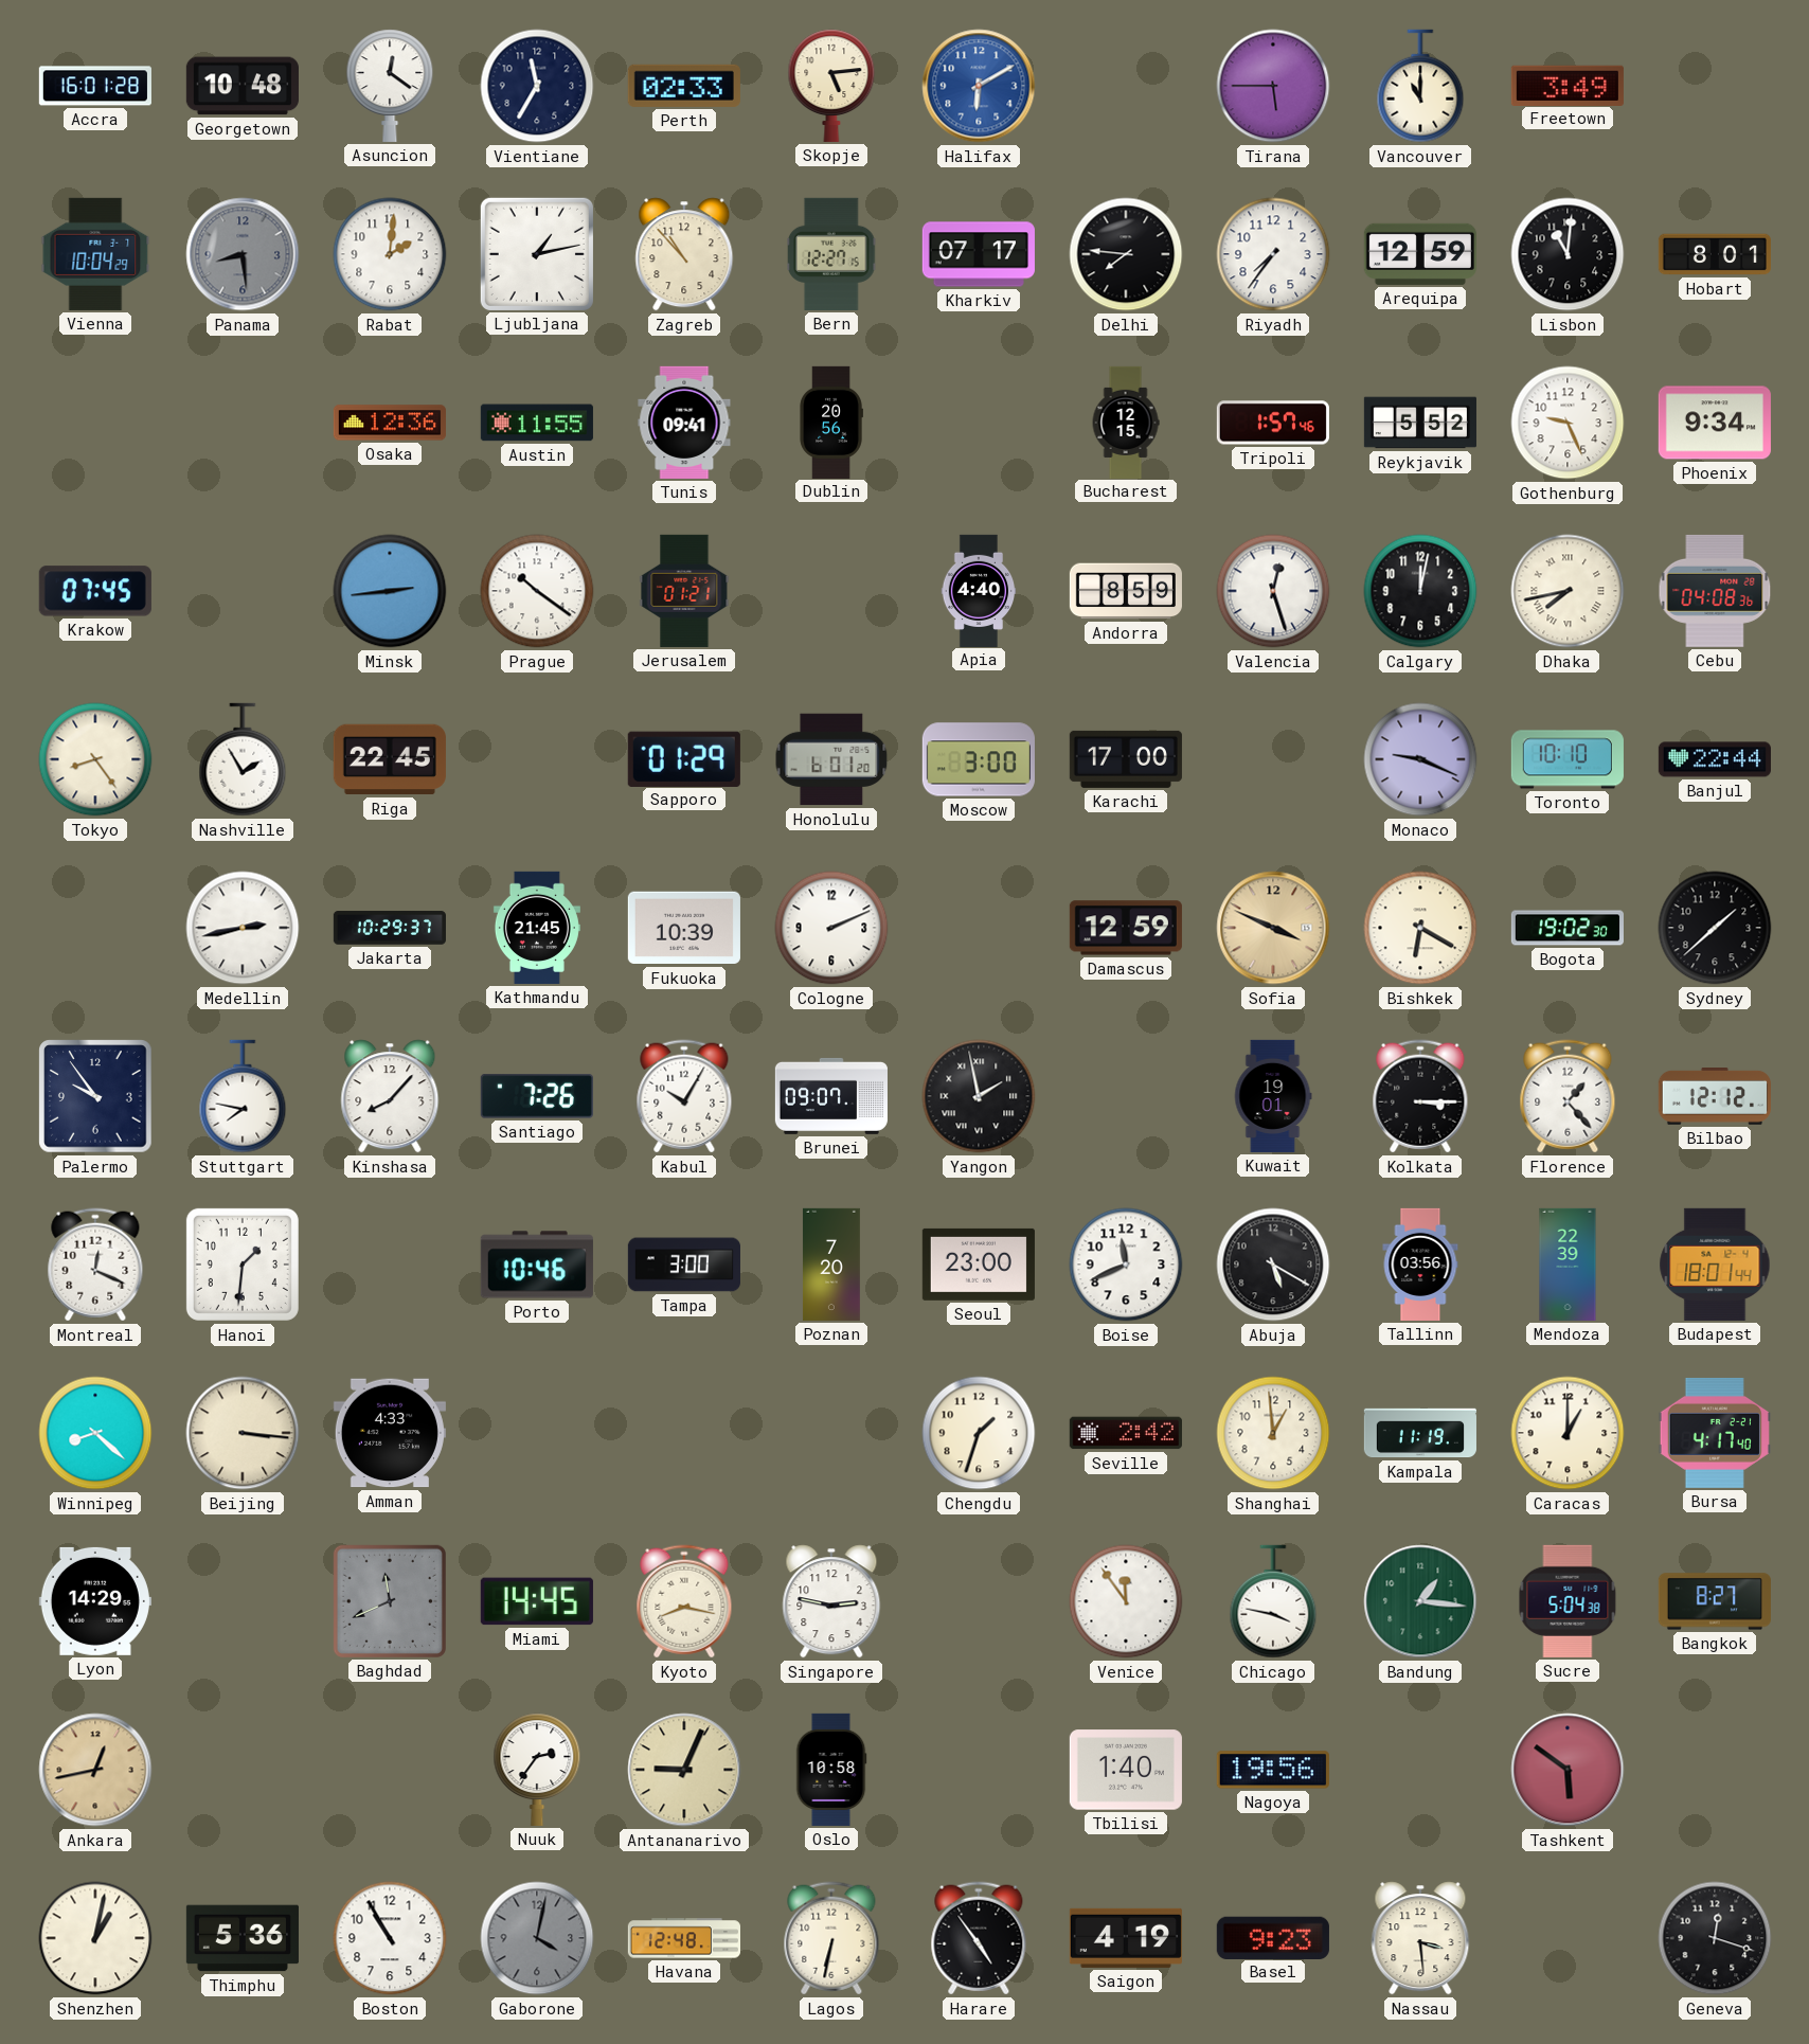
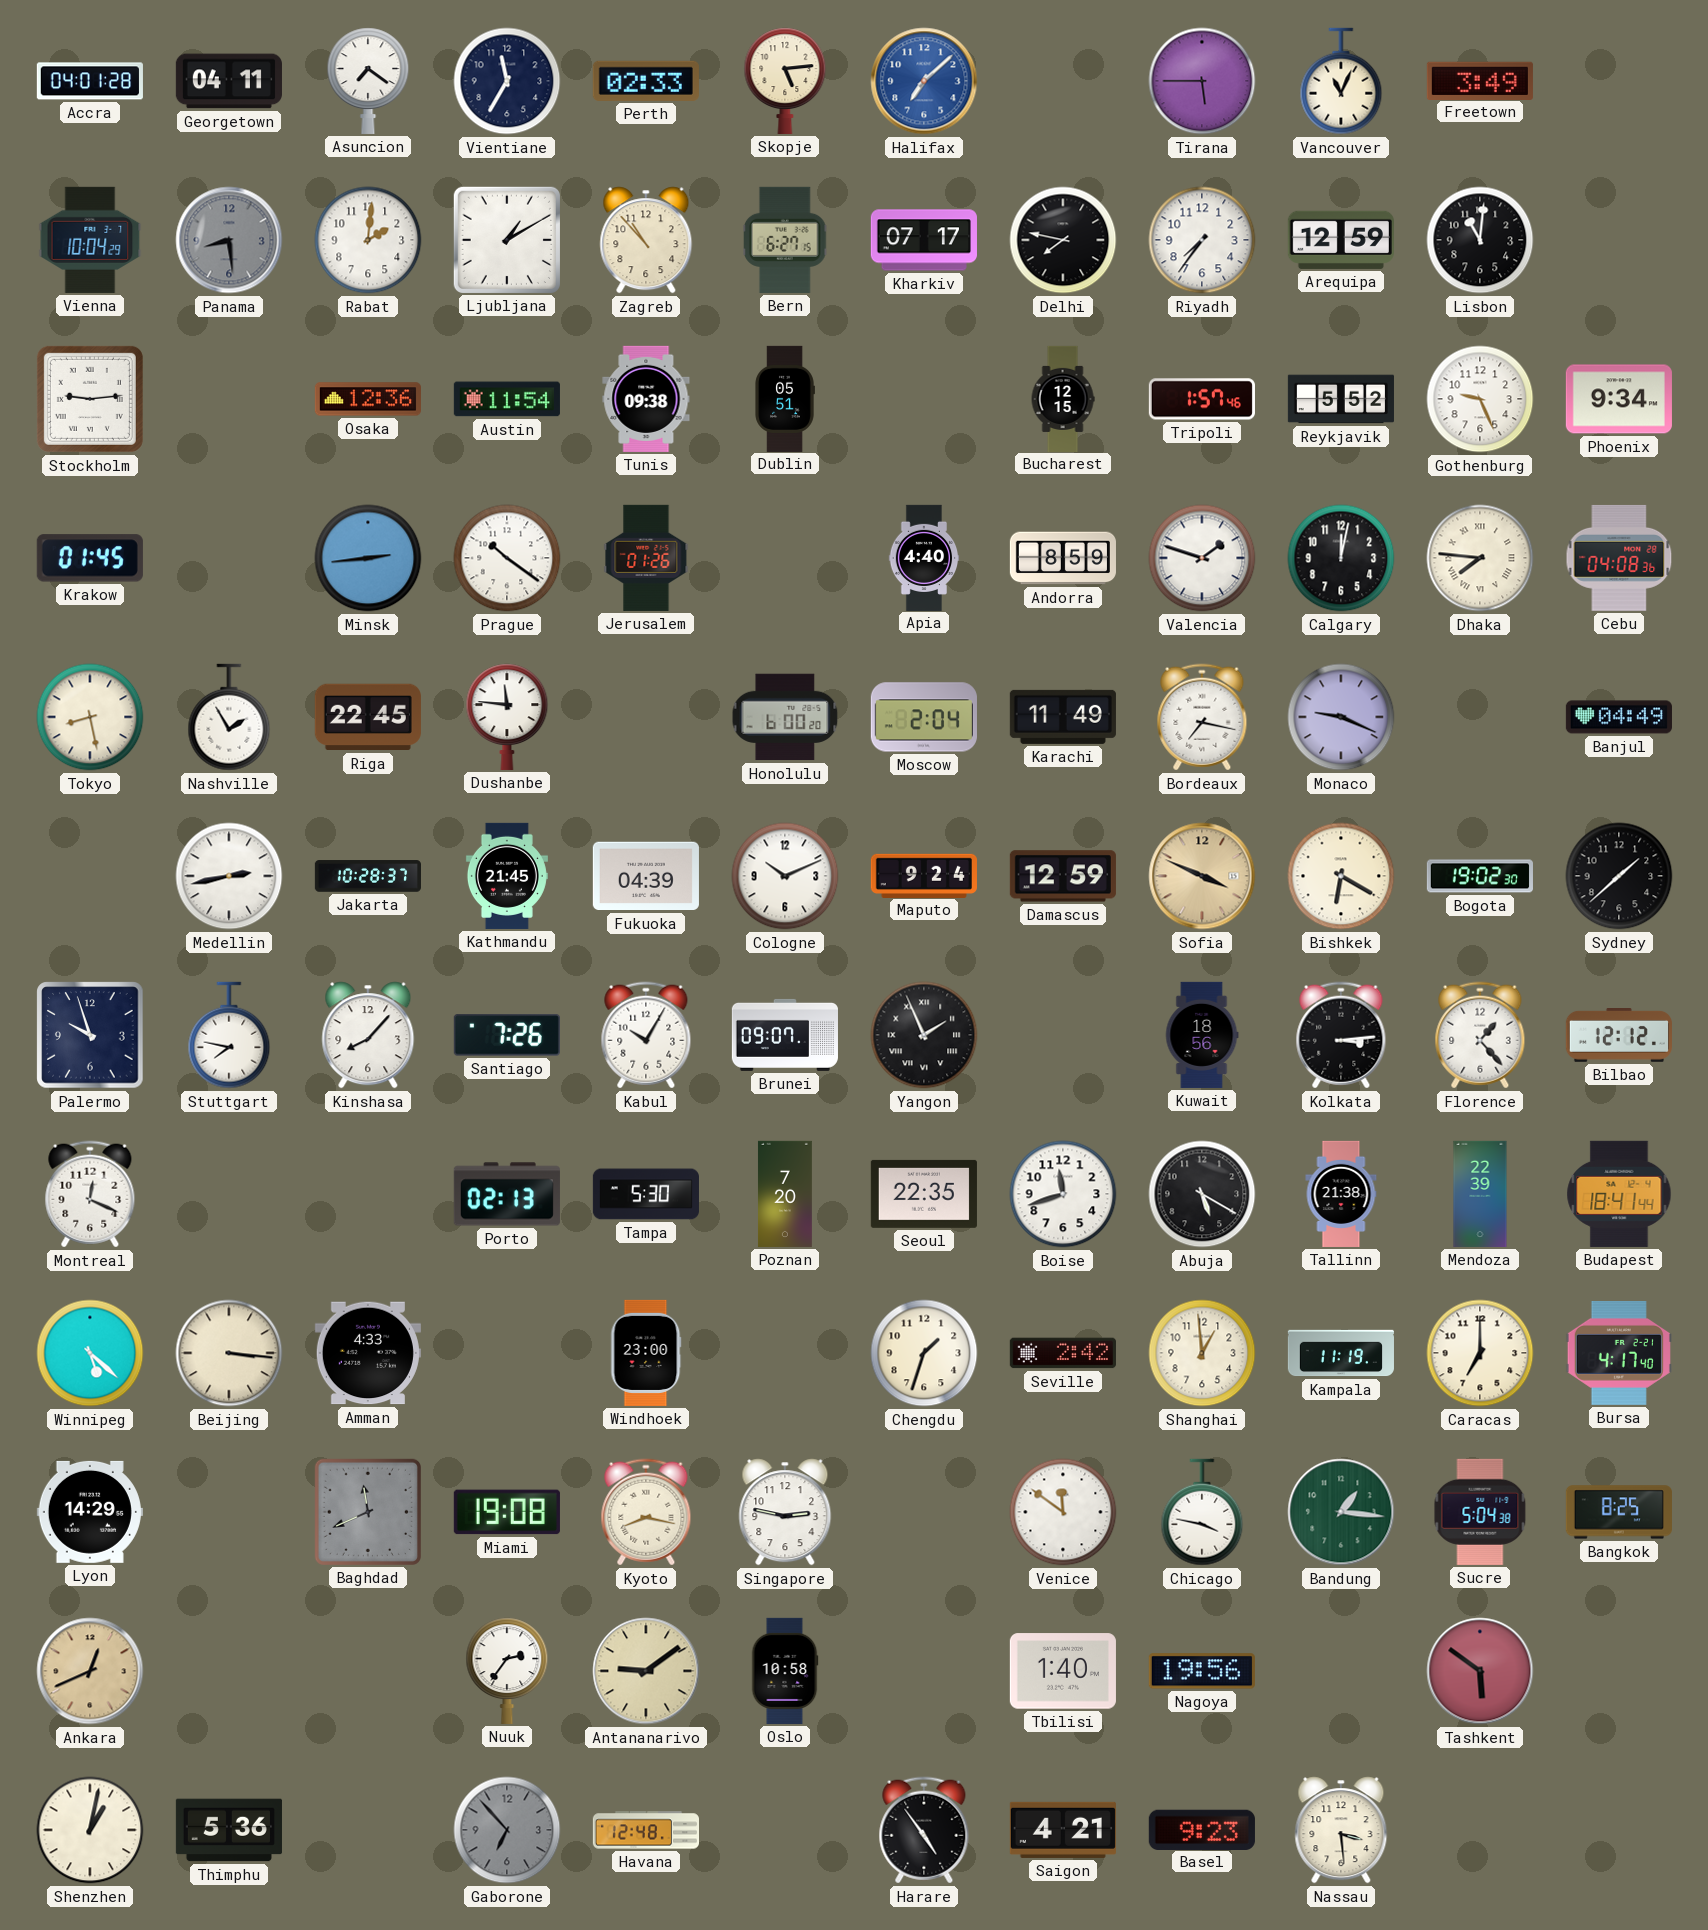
Accra: 16:01 -> 04:01 (90, 81)
Georgetown: 10:48 -> 04:11 (229, 81)
Asuncion: 12:21 -> 7:21 (368, 81)
Halifax: 6:10 -> 7:08 (924, 81)
Vancouver: 11:00 -> 11:04 (1341, 81)
Ljubljana: 1:13 -> 1:10 (507, 240)
Bern: 12:27 -> 6:27 (786, 240)
Delhi: 7:46 -> 7:47 (1063, 240)
Hobart: 8:01 -> none (1715, 254)
Stockholm: none -> 9:14 (90, 399)
Austin: 11:55 -> 11:54 (507, 399)
Tunis: 09:41 -> 09:38 (646, 399)
Dublin: 20:56 -> 05:51 (785, 398)
Krakow: 07:45 -> 01:45 (90, 558)
Jerusalem: 01:21 -> 01:26 (646, 558)
Valencia: 12:27 -> 1:48 (1202, 558)
Dhaka: 7:43 -> 7:46 (1480, 558)
Tokyo: 8:24 -> 8:28 (90, 717)
Dushanbe: none -> 11:46 (507, 717)
Sapporo: 01:29 -> none (684, 758)
Honolulu: 6:01 -> 6:00 (785, 717)
Moscow: 3:00 -> 2:04 (924, 717)
Karachi: 17:00 -> 11:49 (1063, 717)
Bordeaux: none -> 7:17 (1202, 717)
Toronto: 10:10 -> none (1568, 759)
Banjul: 22:44 -> 04:49 (1619, 717)
Jakarta: 10:29 -> 10:28 (368, 876)
Fukuoka: 10:39 -> 04:39 (646, 876)
Cologne: 2:11 -> 10:11 (785, 876)
Maputo: none -> 9:24 (924, 875)
Palermo: 9:54 -> 9:57 (90, 1035)
Yangon: 1:58 -> 1:56 (924, 1035)
Kuwait: 19:01 -> 18:56 (1202, 1035)
Kolkata: 3:15 -> 3:14 (1341, 1035)
Hanoi: 1:31 -> none (243, 1265)
Porto: 10:46 -> 02:13 (507, 1194)
Tampa: 3:00 -> 5:30 (646, 1194)
Seoul: 23:00 -> 22:35 (924, 1194)
Boise: 11:41 -> 11:42 (1063, 1194)
Tallinn: 03:56 -> 21:38 (1341, 1194)
Budapest: 18:01 -> 18:41 (1619, 1194)
Winnipeg: 8:22 -> 5:22 (90, 1353)
Windhoek: none -> 23:00 (646, 1353)
Caracas: 1:00 -> 7:00 (1480, 1353)
Miami: 14:45 -> 19:08 (507, 1512)
Venice: 11:54 -> 11:51 (1063, 1512)
Bangkok: 8:27 -> 8:25 (1619, 1512)
Ankara: 12:43 -> 12:41 (90, 1671)
Antananarivo: 9:04 -> 9:09 (646, 1671)
Boston: 10:55 -> none (390, 1938)
Gaborone: 4:02 -> 6:53 (507, 1830)
Lagos: 6:32 -> none (831, 1938)
Saigon: 4:19 -> 4:21 (1063, 1830)
Geneva: 12:18 -> none (1715, 1938)
